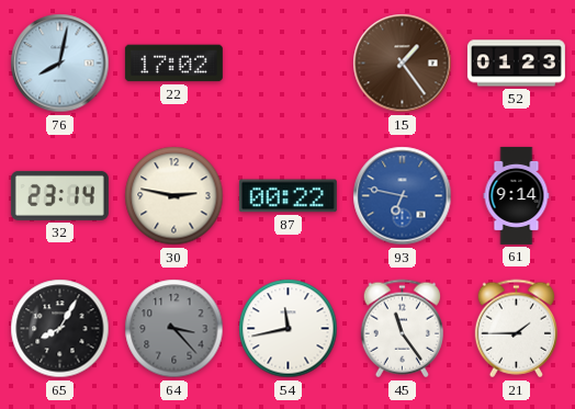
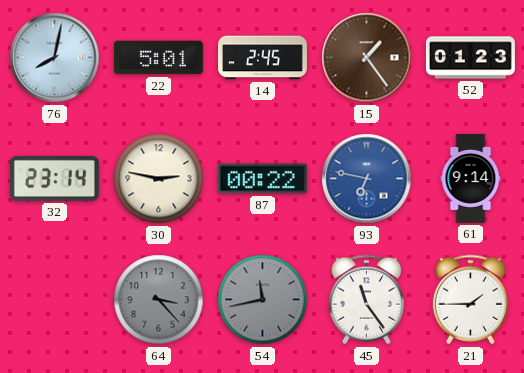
22: 17:02 -> 5:01 (158, 58)
14: none -> 2:45 (262, 58)
65: 8:05 -> none (60, 329)
54 dial: white -> grey (263, 300)
